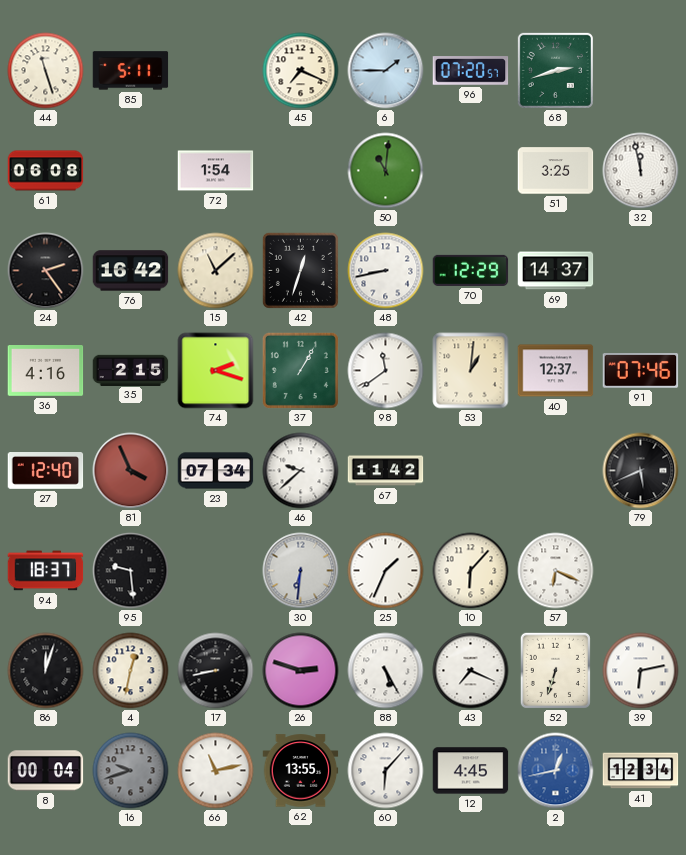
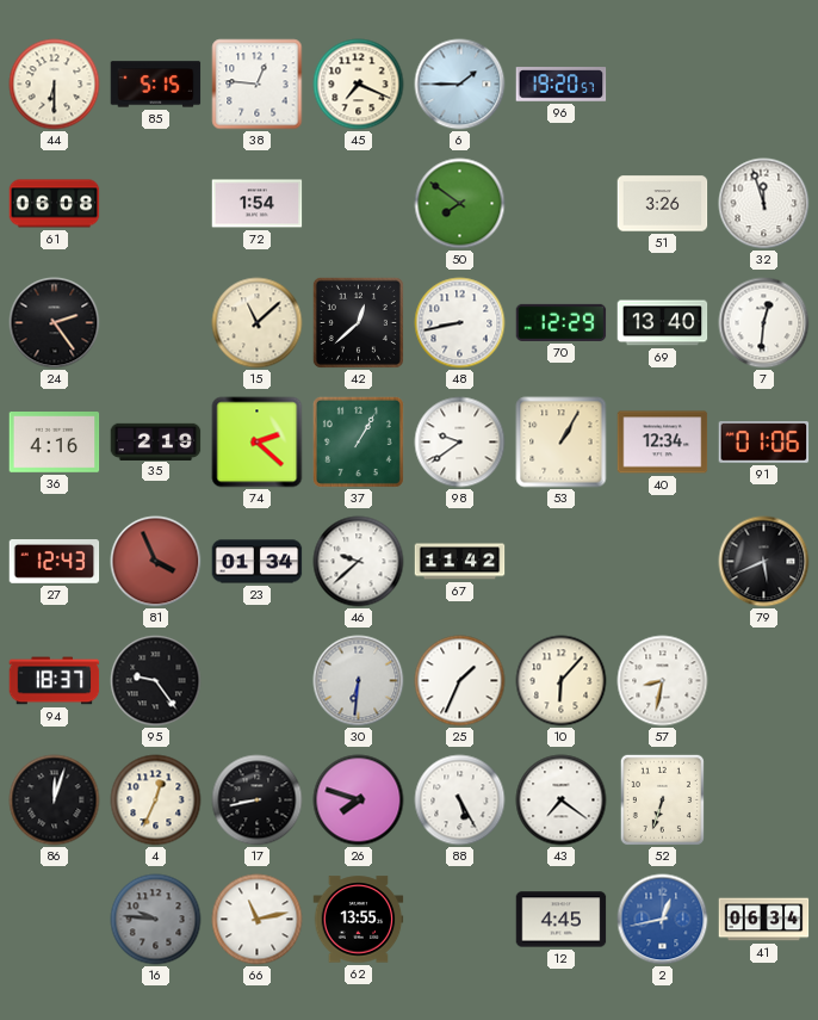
44: 11:27 -> 6:30 (55, 85)
85: 5:11 -> 5:15 (156, 85)
38: none -> 12:46 (258, 85)
96: 07:20 -> 19:20 (562, 85)
68: 2:42 -> none (555, 70)
50: 11:01 -> 7:51 (460, 204)
51: 3:25 -> 3:26 (663, 204)
32: 11:58 -> 11:57 (764, 204)
76: 16:42 -> none (131, 271)
42: 12:33 -> 12:38 (358, 322)
69: 14:37 -> 13:40 (663, 323)
7: none -> 12:31 (764, 323)
35: 2:15 -> 2:19 (156, 441)
74: 2:18 -> 2:22 (258, 443)
98: 11:39 -> 9:39 (460, 443)
53: 1:01 -> 1:05 (562, 443)
40: 12:37 -> 12:34 (663, 443)
91: 07:46 -> 01:06 (764, 443)
27: 12:40 -> 12:43 (55, 562)
23: 07:34 -> 01:34 (258, 562)
95: 9:29 -> 9:24 (156, 681)
57: 6:19 -> 8:32 (663, 681)
4: 12:32 -> 12:34 (156, 800)
26: 2:48 -> 7:48 (359, 800)
43: 7:19 -> 7:21 (562, 800)
39: 6:13 -> none (641, 671)
8: 00:04 -> none (46, 771)
16: 9:42 -> 9:46 (156, 920)
60: 6:07 -> none (386, 771)
41: 12:34 -> 06:34 (764, 920)
